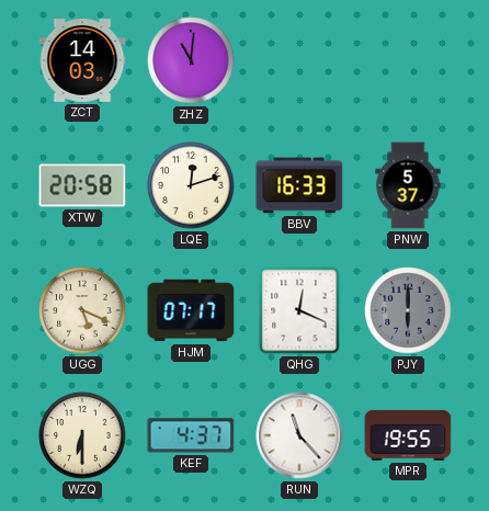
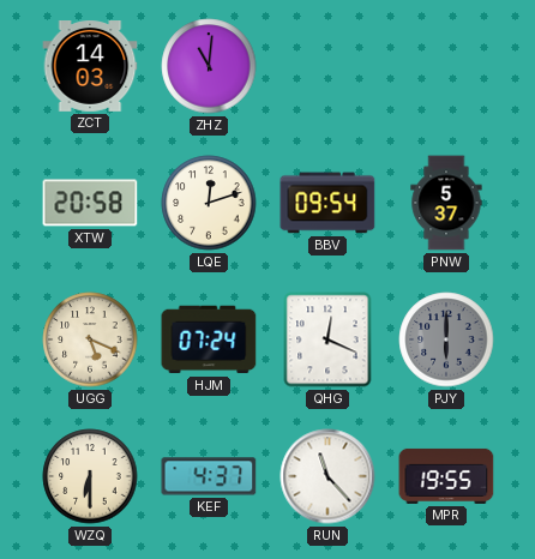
BBV: 16:33 -> 09:54 (327, 203)
HJM: 07:17 -> 07:24 (209, 339)
